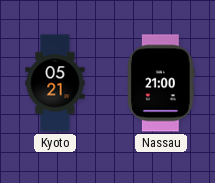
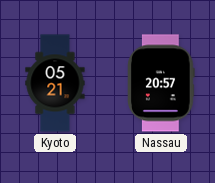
Nassau: 21:00 -> 20:57 (161, 83)
